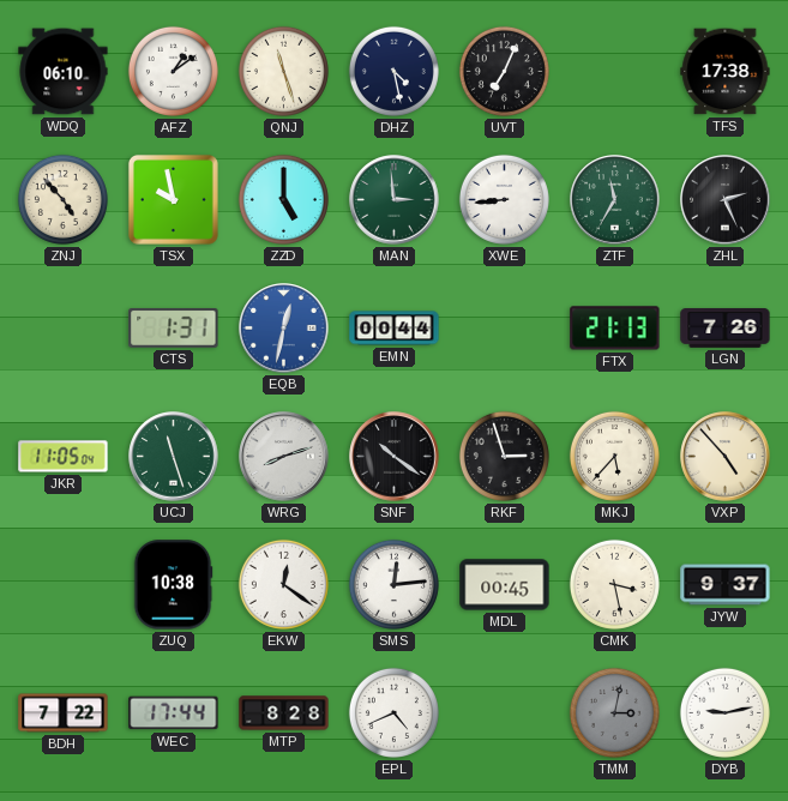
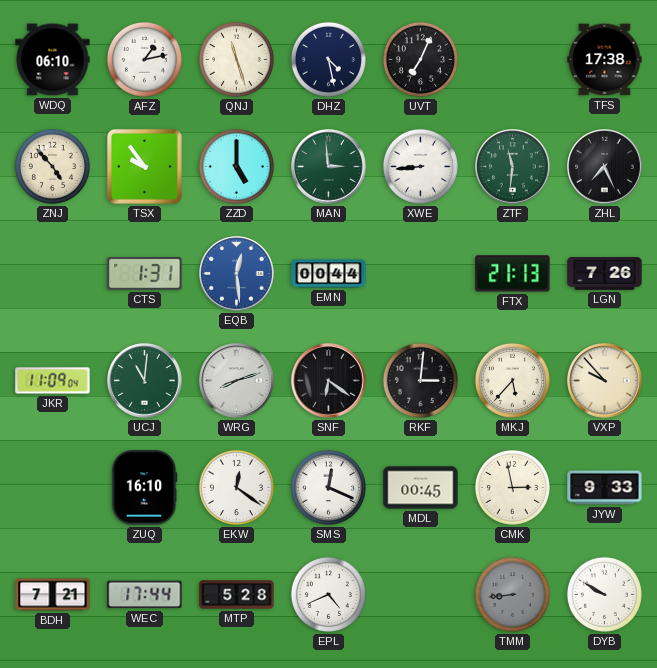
AFZ: 1:09 -> 1:13 (144, 59)
TSX: 9:58 -> 9:54 (144, 166)
ZTF: 11:35 -> 11:31 (513, 167)
ZHL: 2:26 -> 7:26 (605, 167)
EQB: 12:32 -> 12:29 (237, 274)
JKR: 11:05 -> 11:09 (53, 381)
UCJ: 11:27 -> 11:01 (145, 381)
SNF: 10:21 -> 6:21 (329, 381)
RKF: 2:57 -> 3:01 (420, 380)
VXP: 4:53 -> 9:53 (605, 381)
ZUQ: 10:38 -> 16:10 (144, 488)
SMS: 12:14 -> 12:19 (328, 487)
CMK: 3:28 -> 2:58 (512, 487)
JYW: 9:37 -> 9:33 (605, 488)
BDH: 7:22 -> 7:21 (53, 595)
MTP: 8:28 -> 5:28 (237, 595)
TMM: 3:02 -> 8:44 (512, 594)
DYB: 9:13 -> 9:50 (604, 594)
